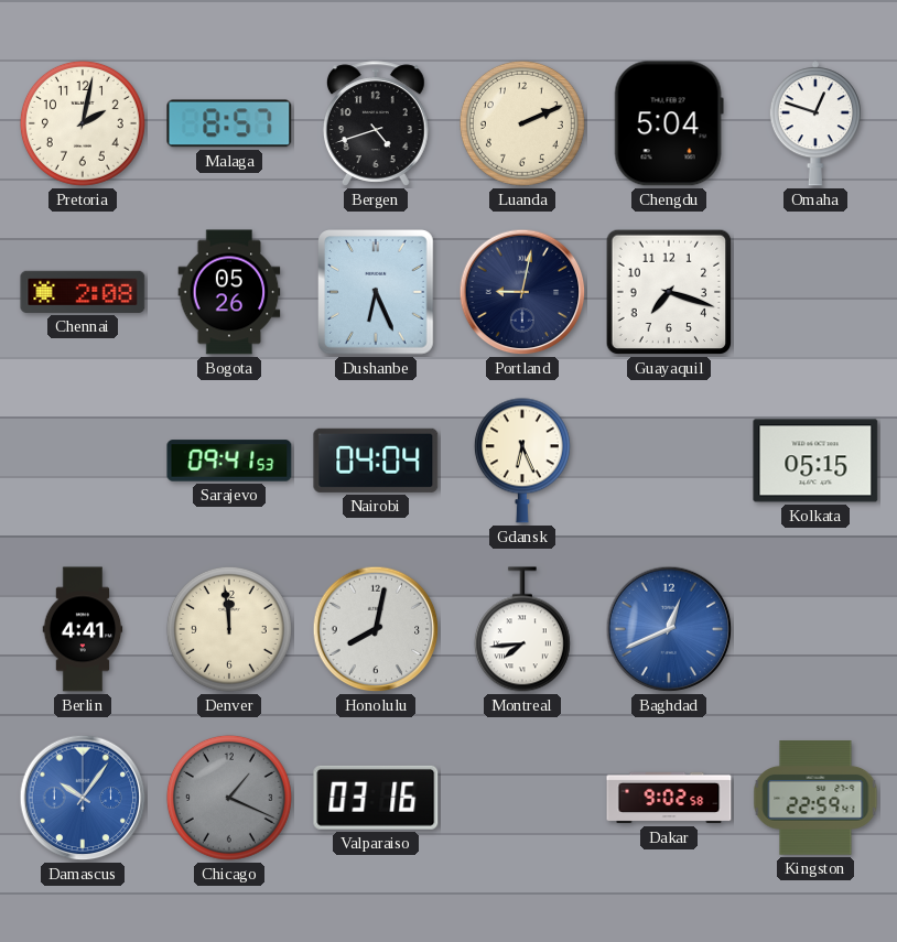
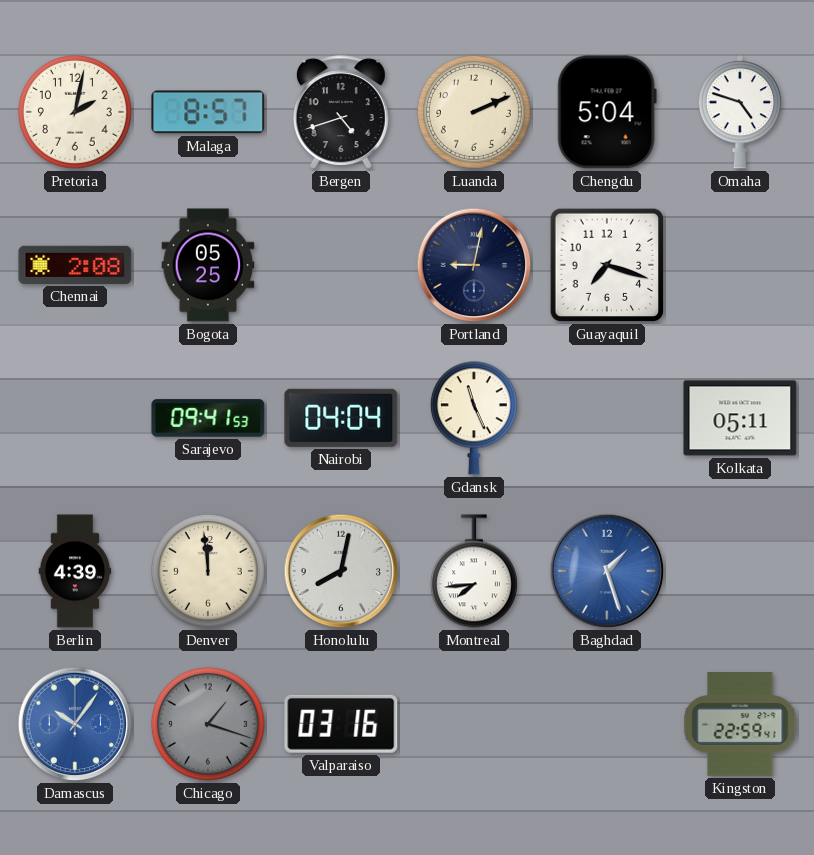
Omaha: 12:48 -> 4:48 (740, 112)
Bogota: 05:26 -> 05:25 (208, 265)
Dushanbe: 6:26 -> none (377, 292)
Gdansk: 6:26 -> 11:26 (474, 418)
Kolkata: 05:15 -> 05:11 (740, 418)
Berlin: 4:41 -> 4:39 (75, 571)
Baghdad: 12:41 -> 1:27 (607, 571)
Chicago: 1:19 -> 1:18 (208, 724)
Dakar: 9:02 -> none (669, 798)
